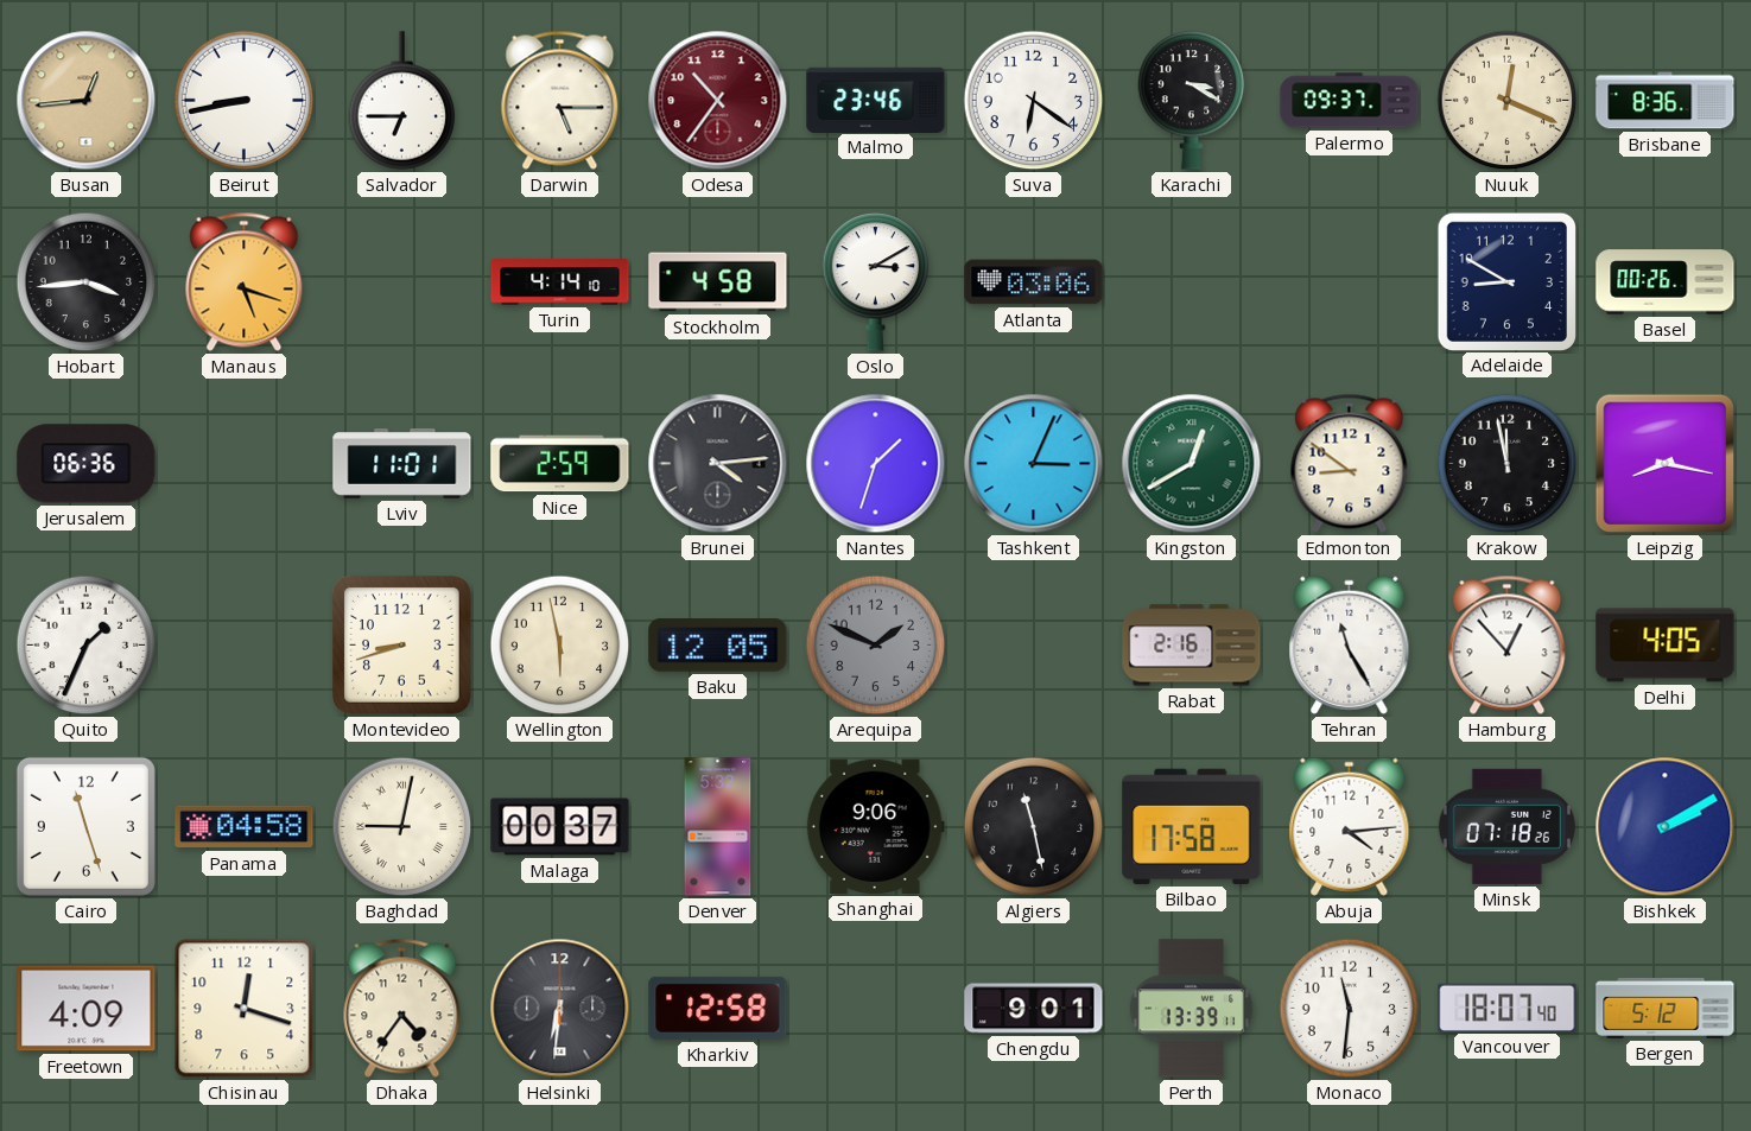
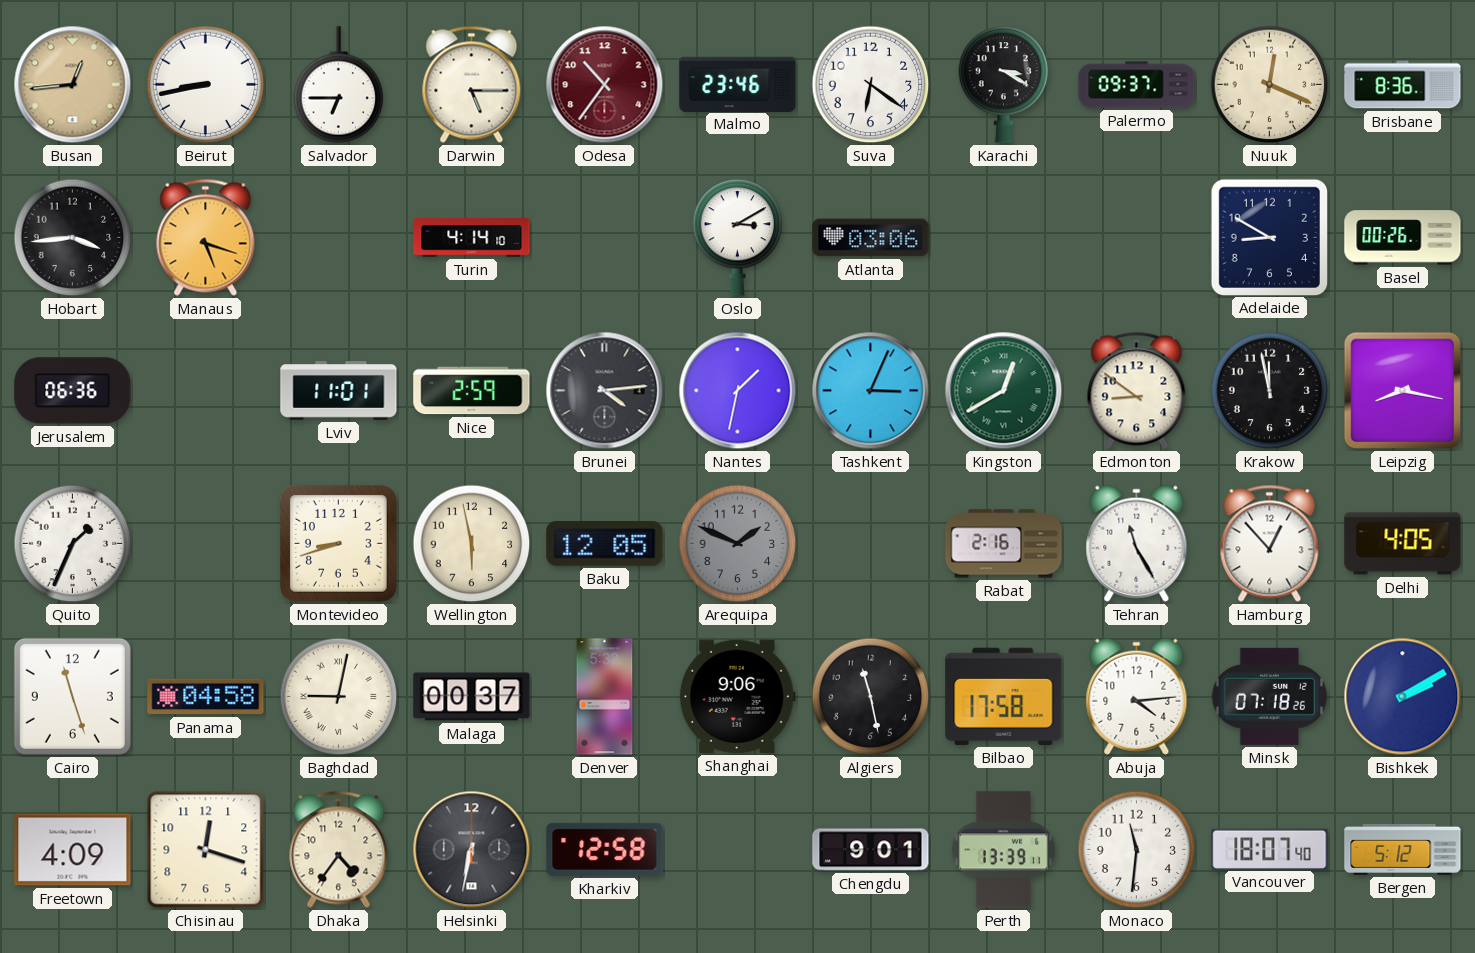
Stockholm: 4:58 -> none (718, 282)
Nantes: 1:33 -> 1:32 (738, 391)
Helsinki: 6:31 -> 6:32 (472, 850)
